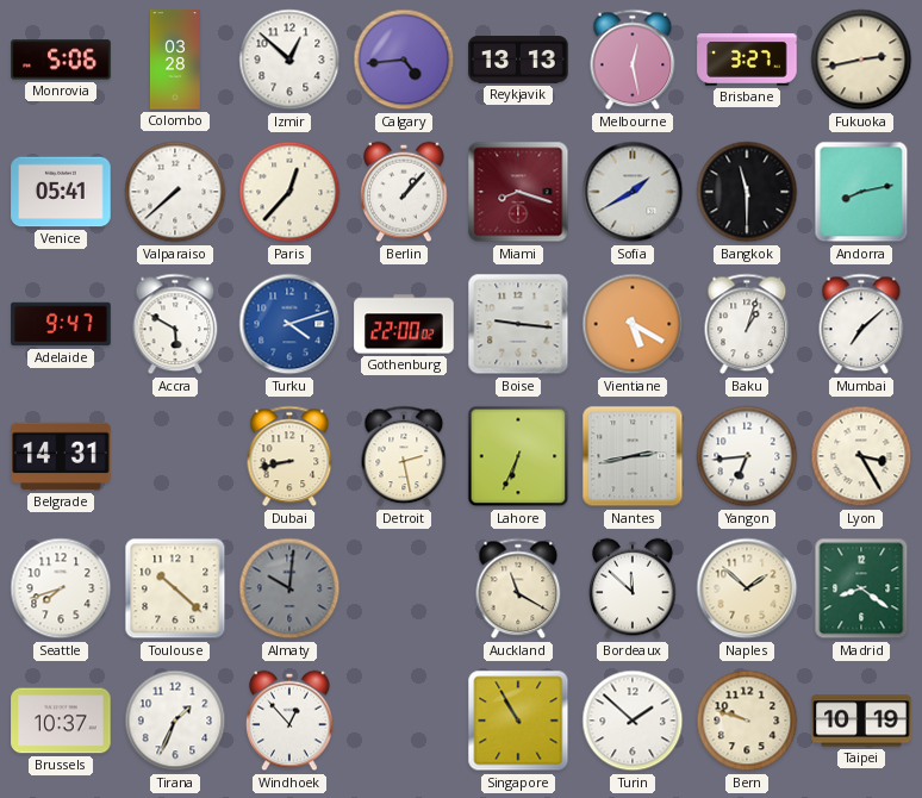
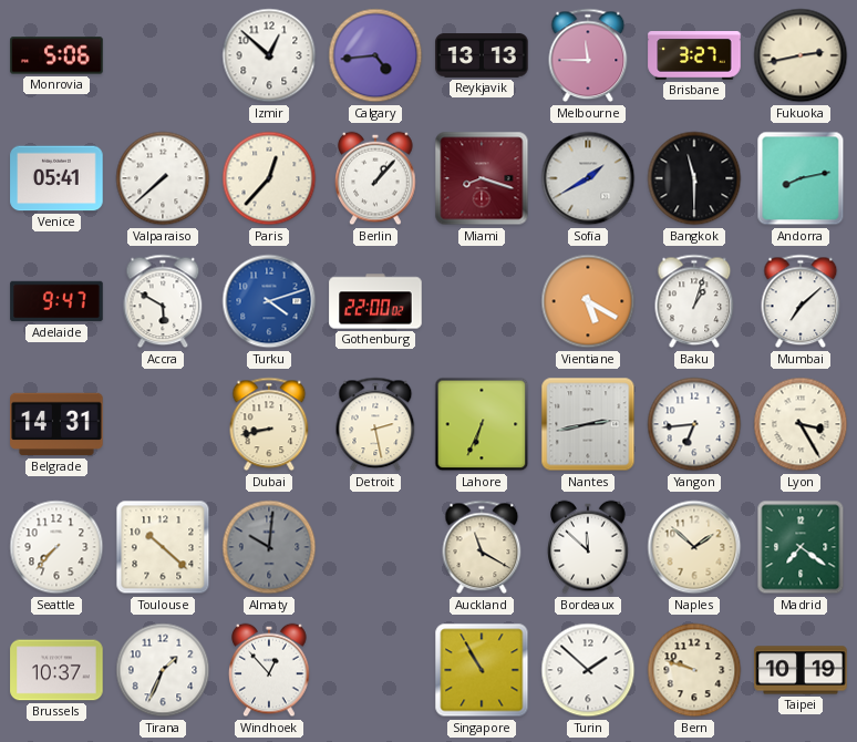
Colombo: 03:28 -> none (175, 60)
Melbourne: 12:28 -> 11:45 (588, 55)
Boise: 9:16 -> none (518, 324)
Seattle: 7:42 -> 7:37 (56, 547)
Madrid: 8:21 -> 7:21 (801, 547)
